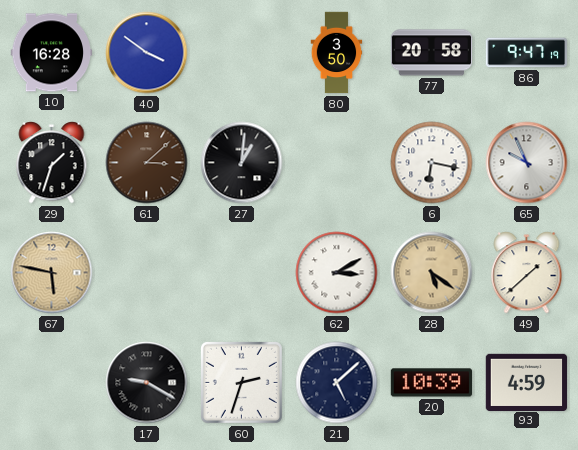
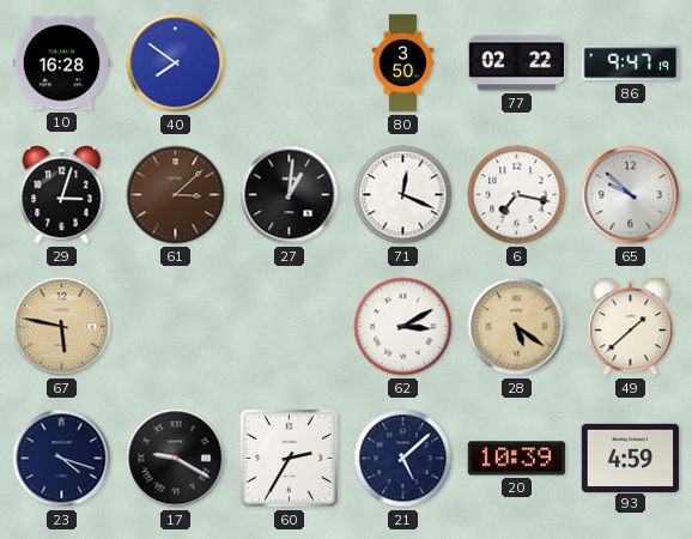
40: 3:51 -> 7:51 (176, 63)
77: 20:58 -> 02:22 (517, 63)
29: 1:33 -> 3:03 (62, 195)
71: none -> 12:19 (403, 195)
6: 6:17 -> 7:17 (517, 195)
65: 9:56 -> 9:52 (631, 195)
23: none -> 4:18 (62, 459)
60: 2:33 -> 2:35 (289, 458)
